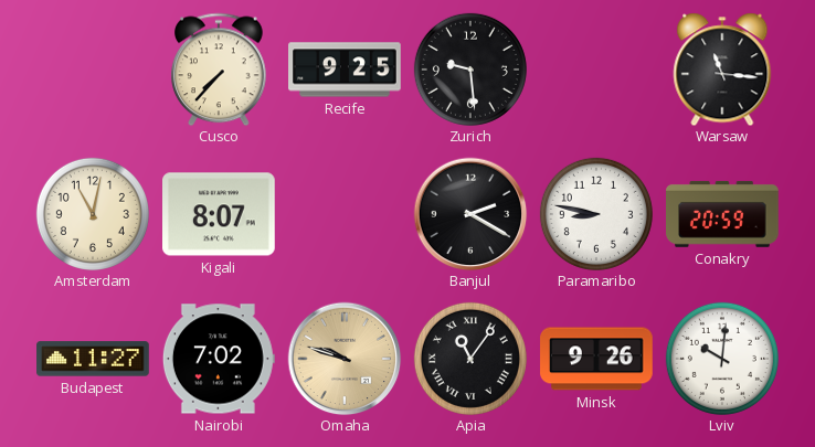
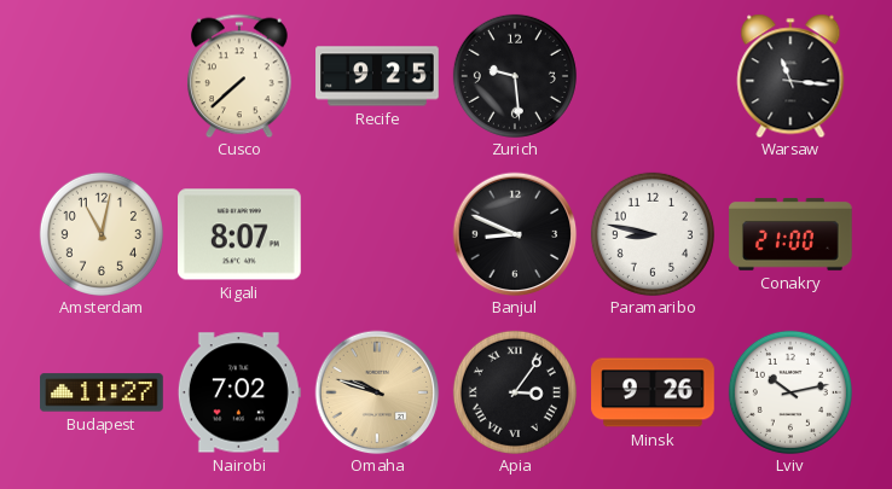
Cusco: 7:37 -> 7:38 (241, 76)
Banjul: 2:20 -> 8:49 (515, 234)
Conakry: 20:59 -> 21:00 (790, 234)
Apia: 11:06 -> 3:06 (515, 392)
Lviv: 10:01 -> 10:13 (790, 392)
